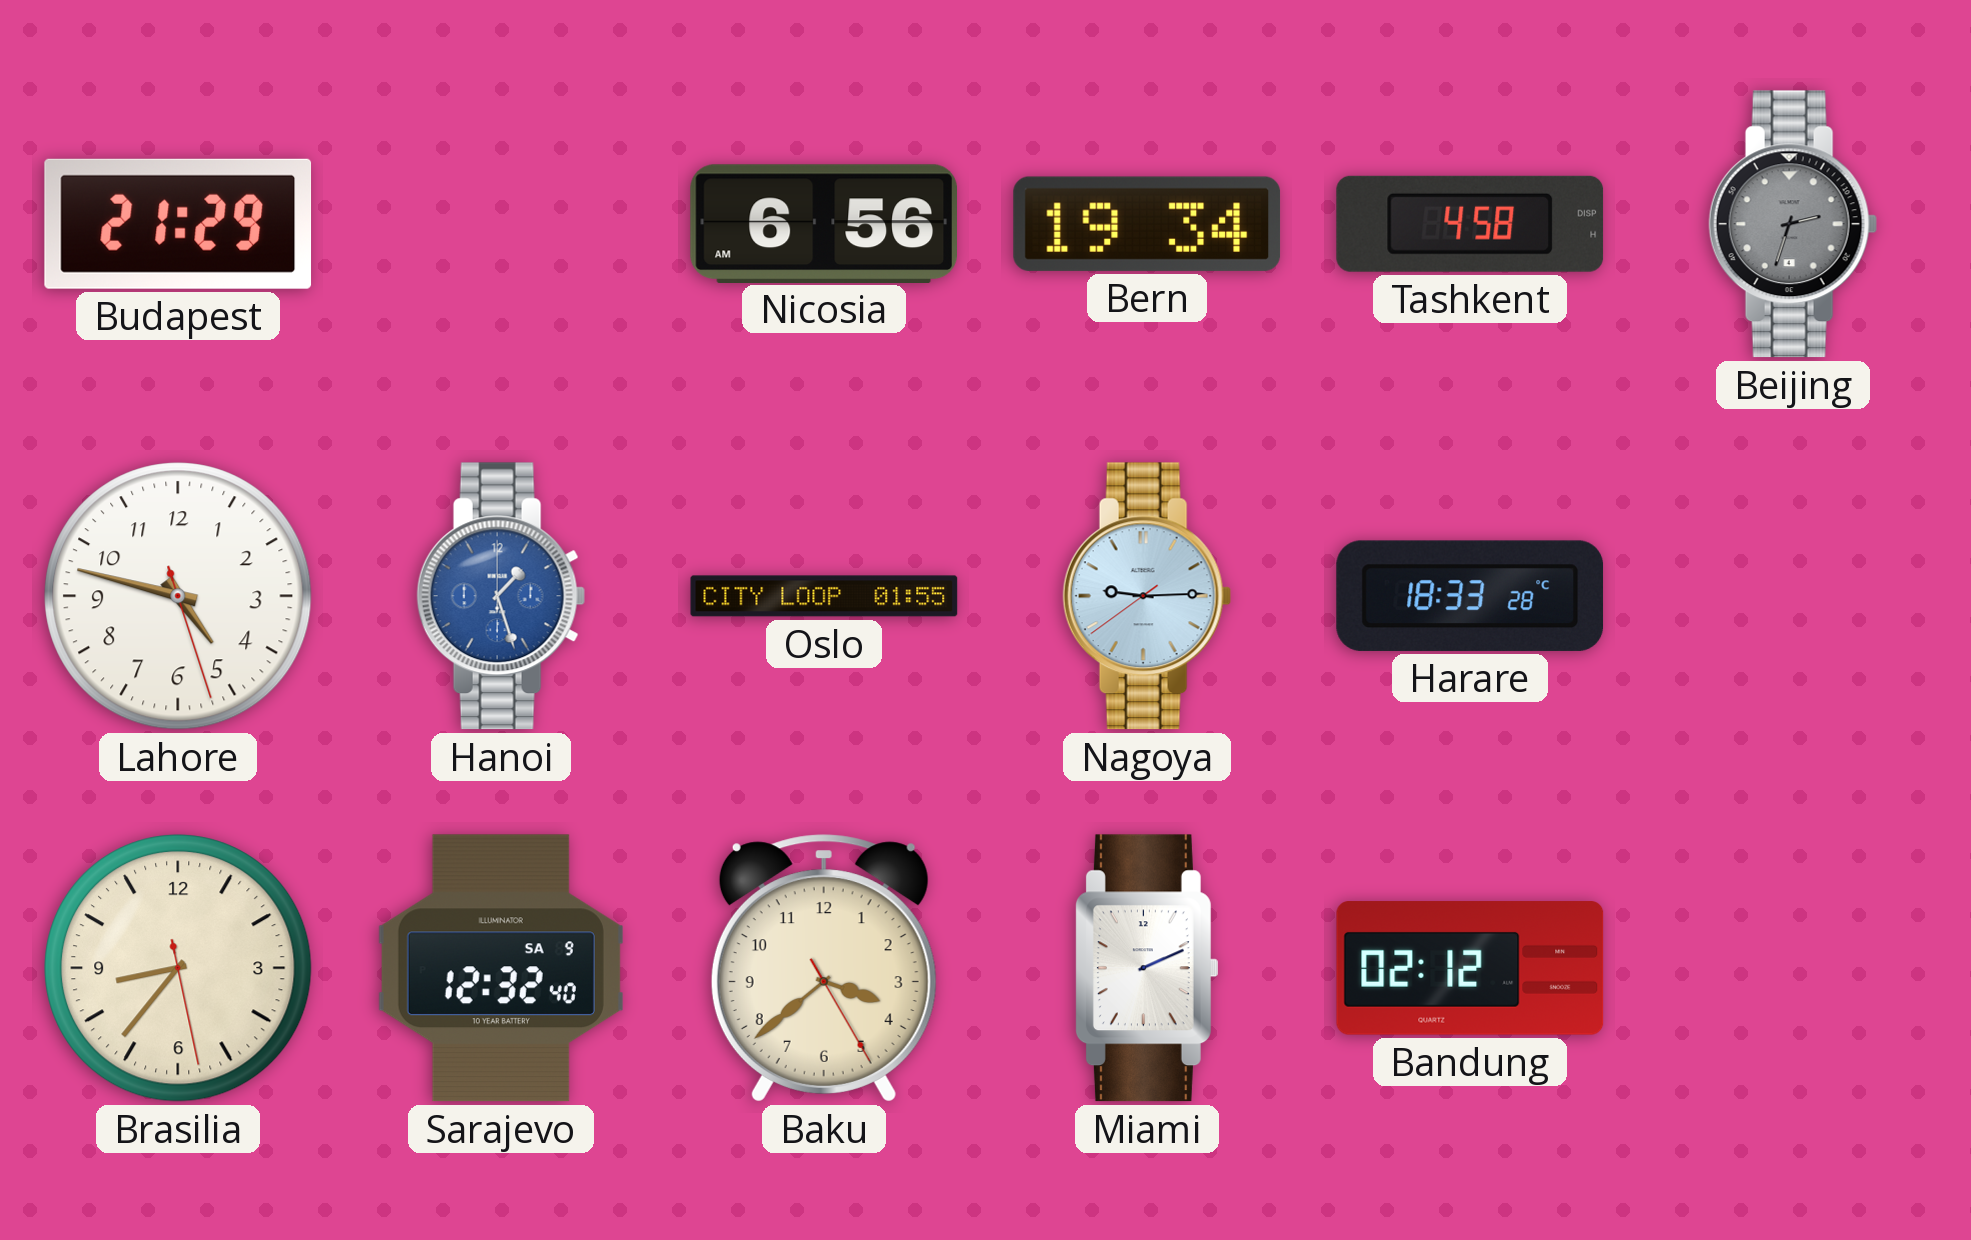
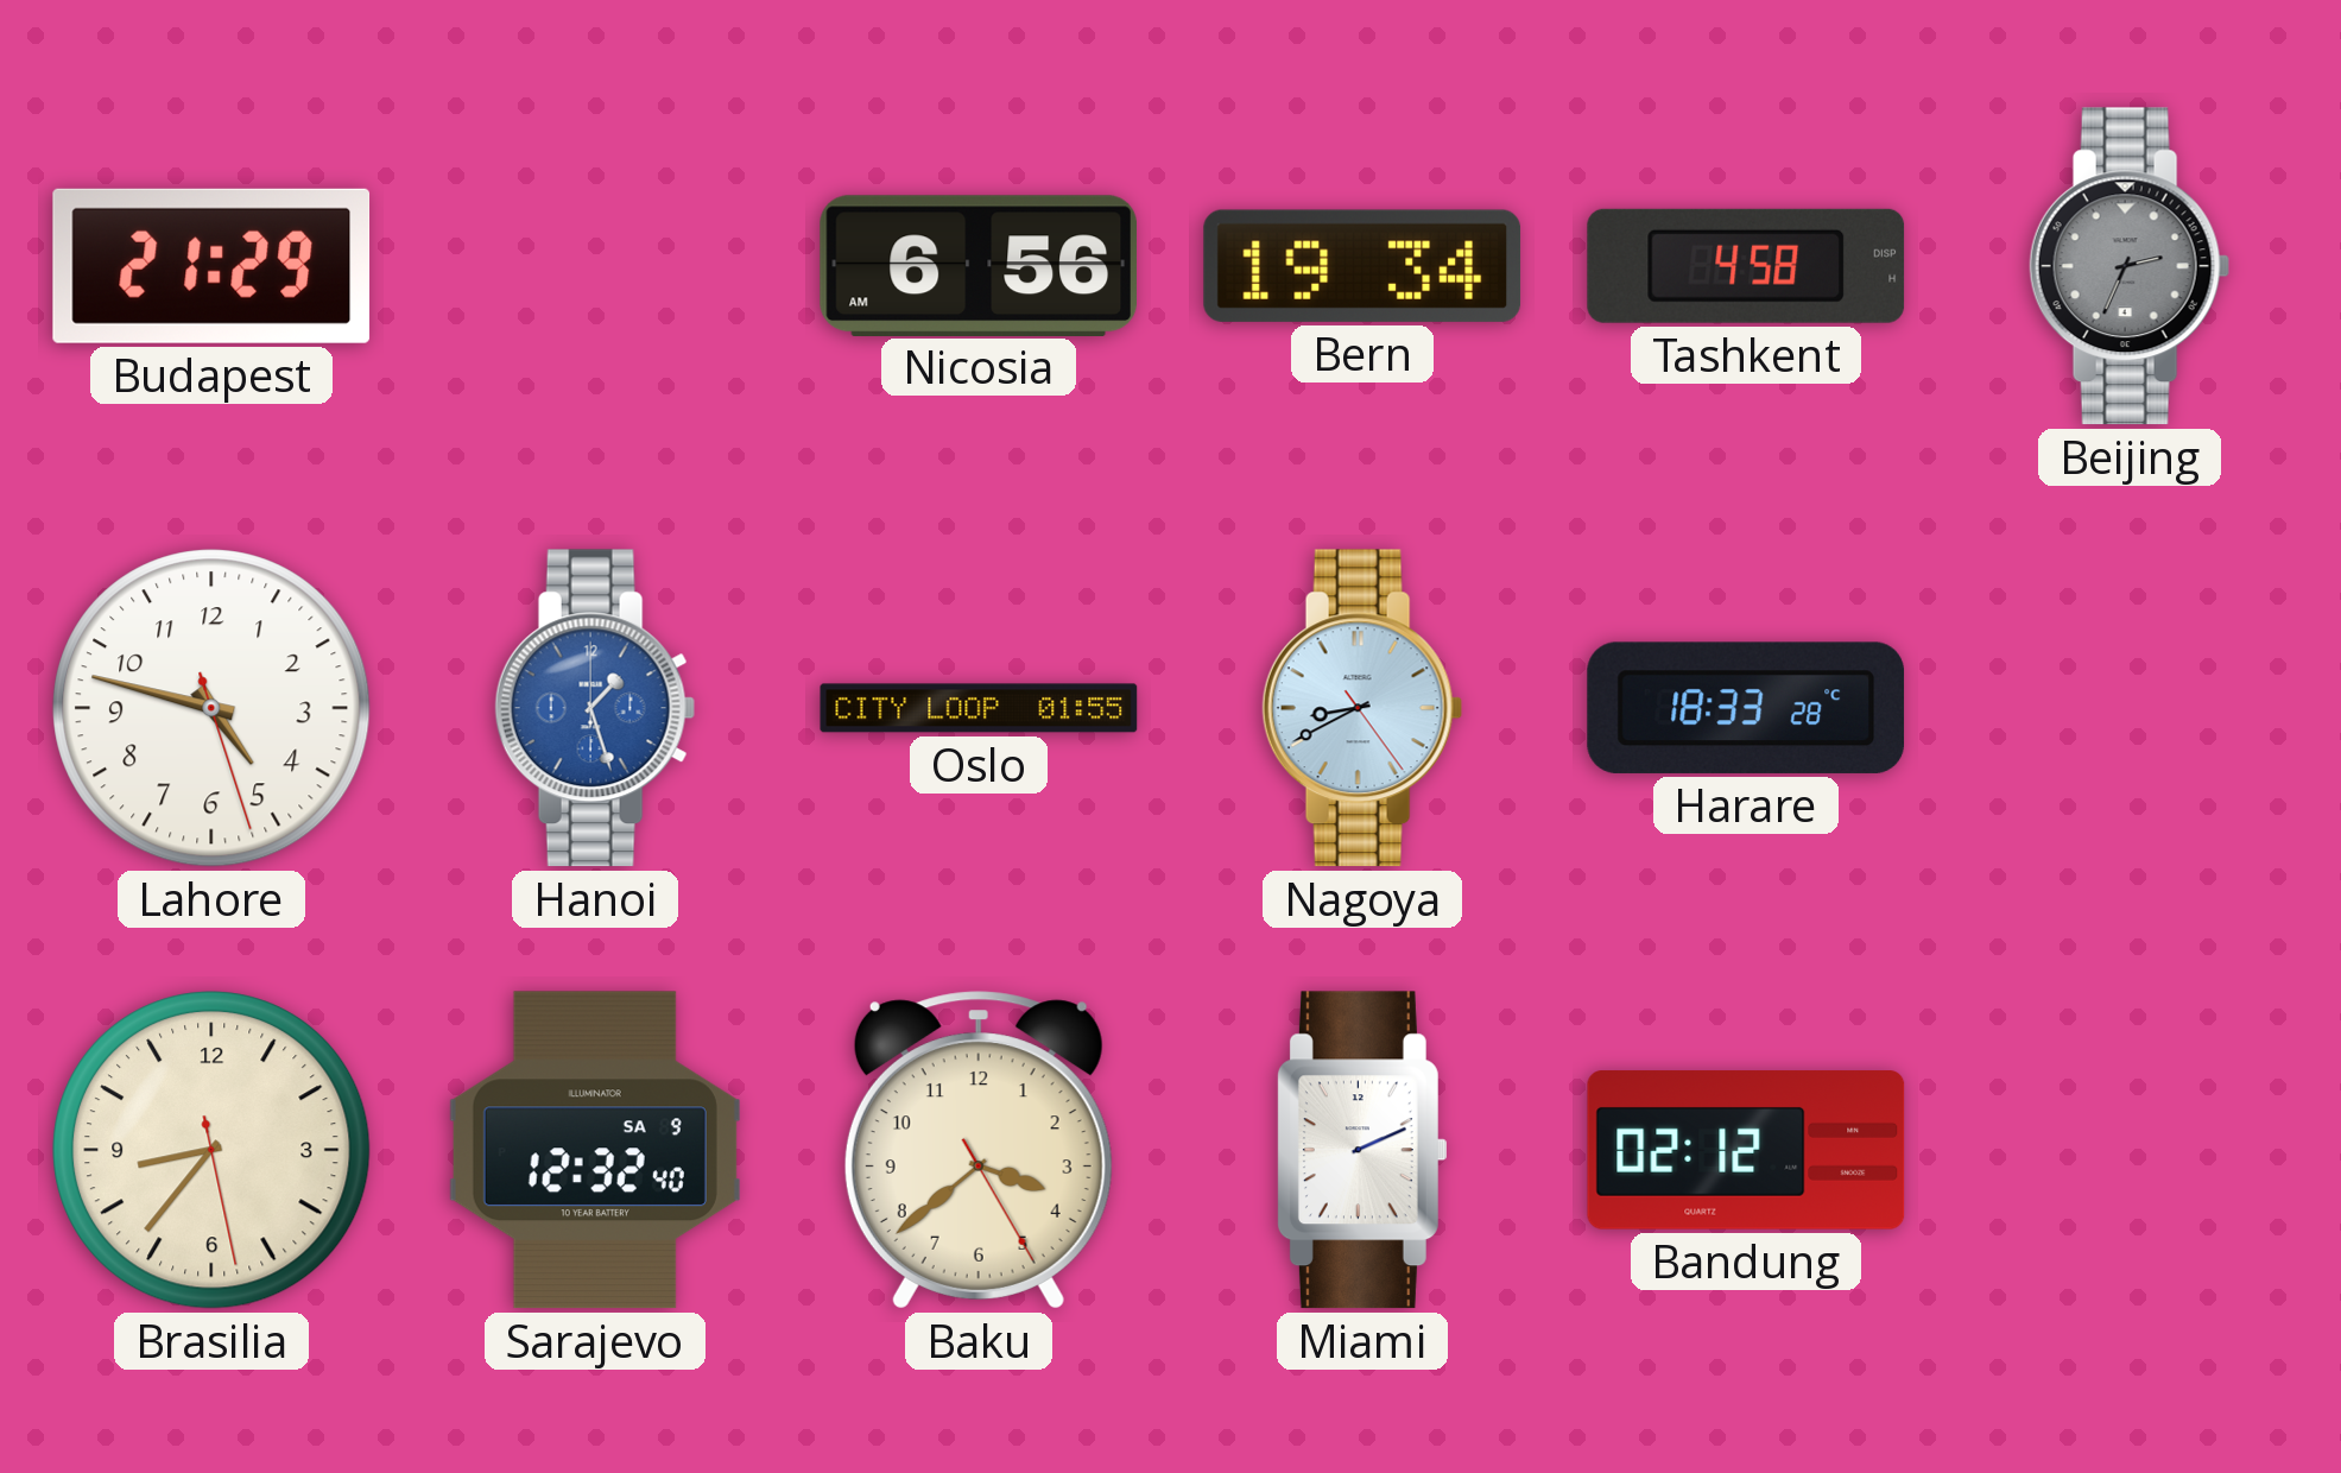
Beijing: 2:33 -> 2:34 (2130, 266)
Nagoya: 9:14 -> 8:40 (1362, 708)
